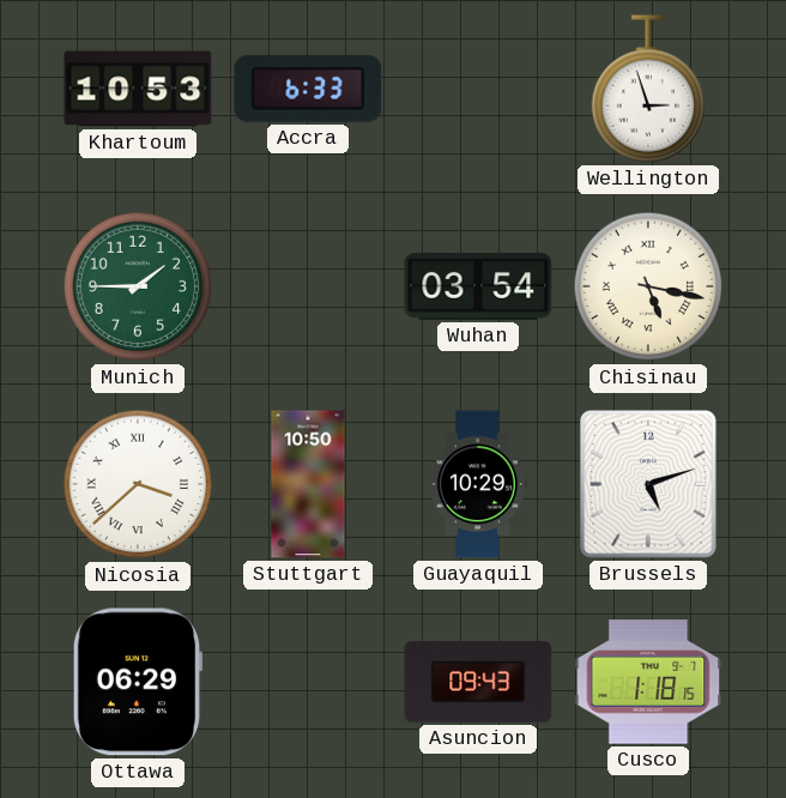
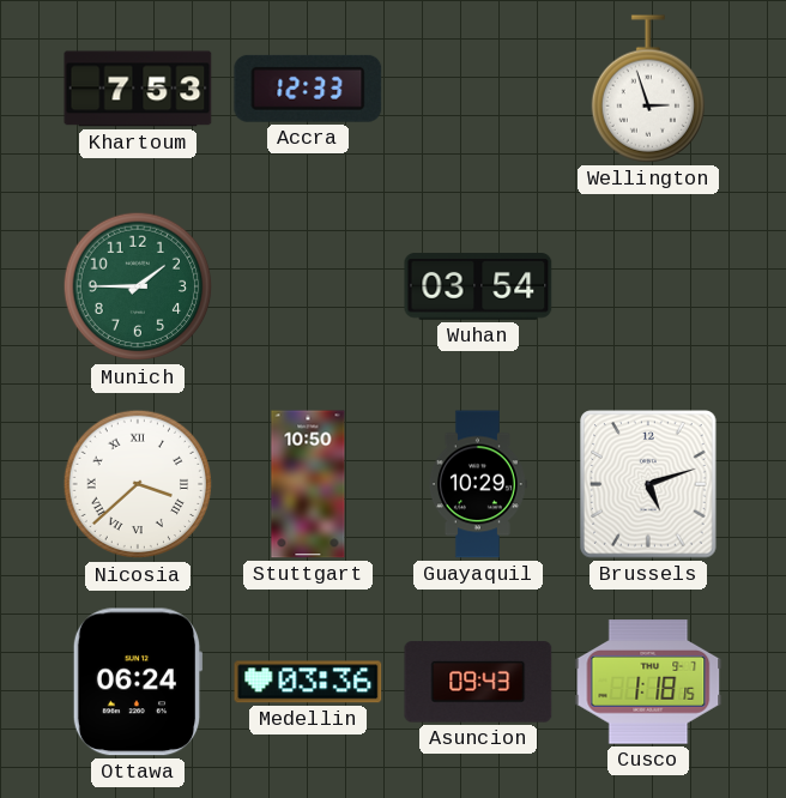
Khartoum: 10:53 -> 7:53 (138, 89)
Accra: 6:33 -> 12:33 (308, 89)
Chisinau: 5:17 -> none (648, 286)
Ottawa: 06:29 -> 06:24 (138, 682)
Medellin: none -> 03:36 (308, 682)
